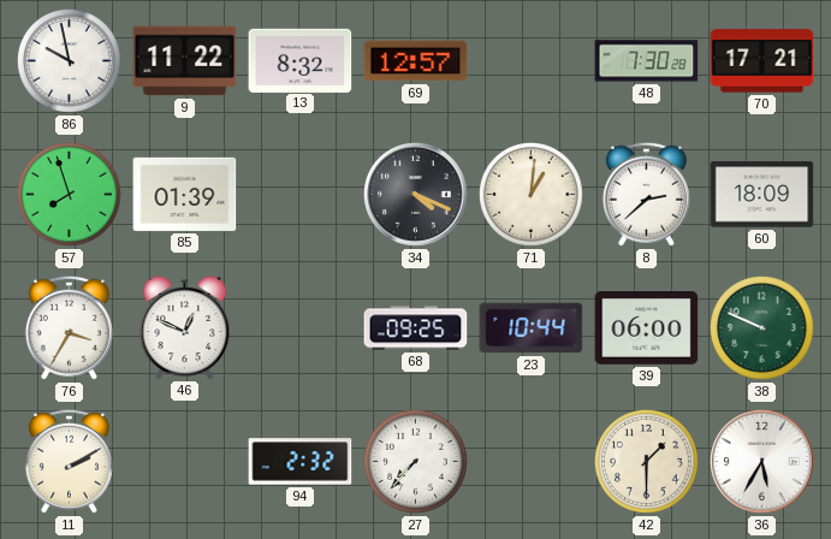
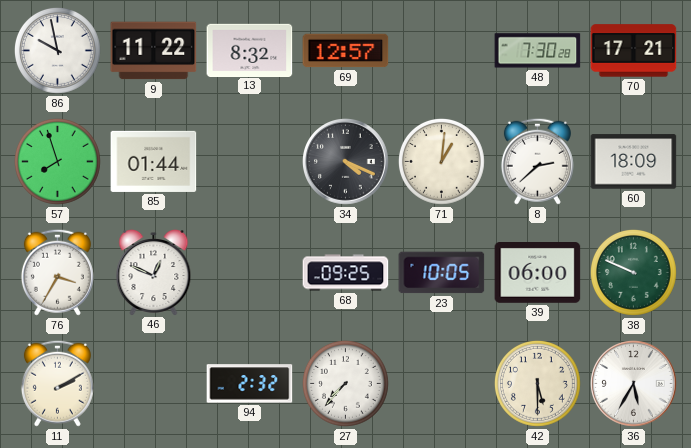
85: 01:39 -> 01:44 (154, 161)
23: 10:44 -> 10:05 (442, 273)
42: 1:30 -> 5:30 (537, 383)
